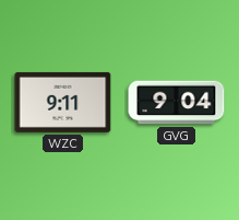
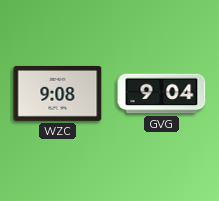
WZC: 9:11 -> 9:08 (58, 93)
